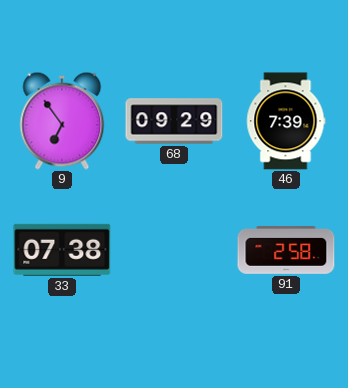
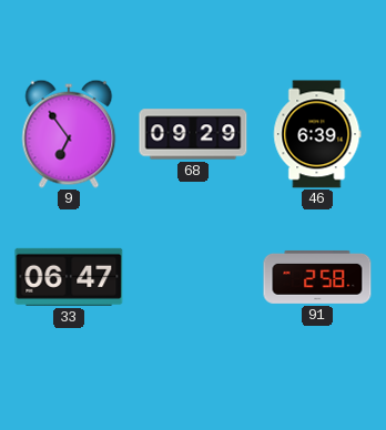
46: 7:39 -> 6:39 (317, 134)
33: 07:38 -> 06:47 (69, 277)
